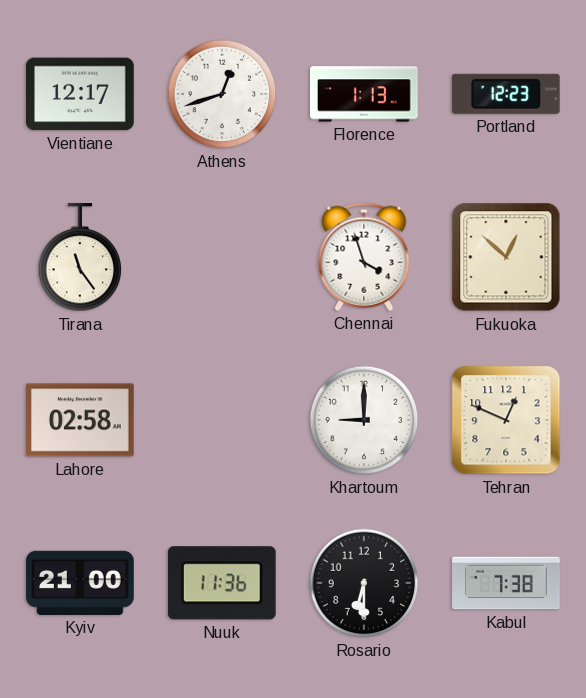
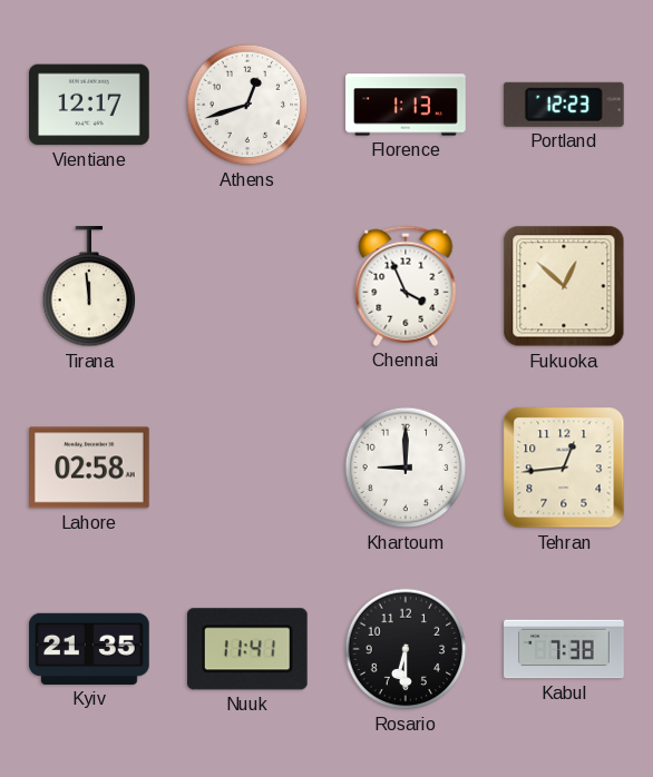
Tirana: 11:24 -> 11:59 (89, 287)
Chennai: 3:57 -> 3:56 (406, 286)
Tehran: 12:49 -> 12:44 (564, 468)
Kyiv: 21:00 -> 21:35 (89, 649)
Nuuk: 11:36 -> 11:41 (247, 649)
